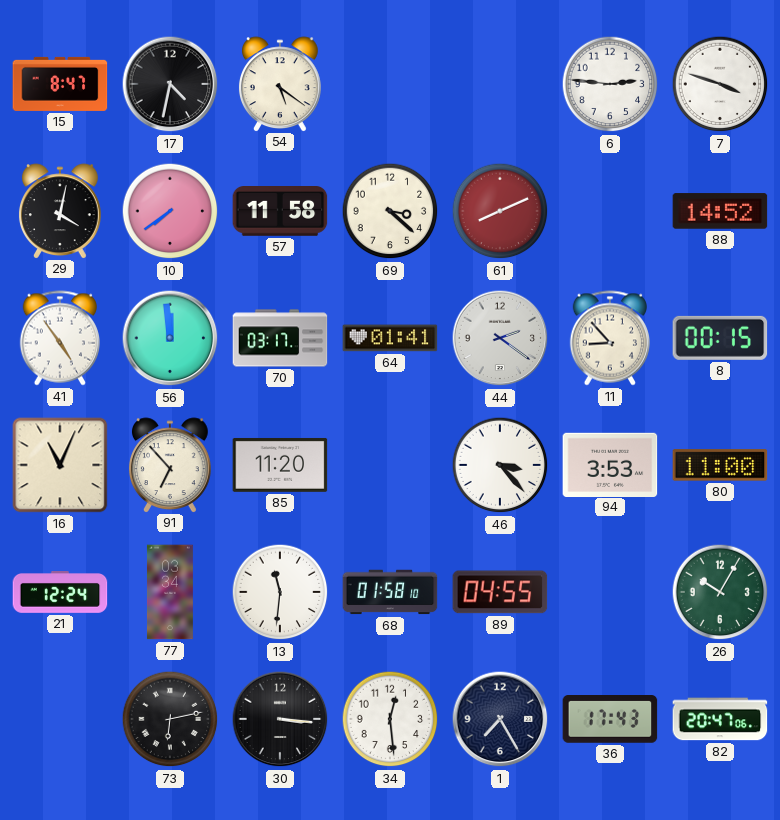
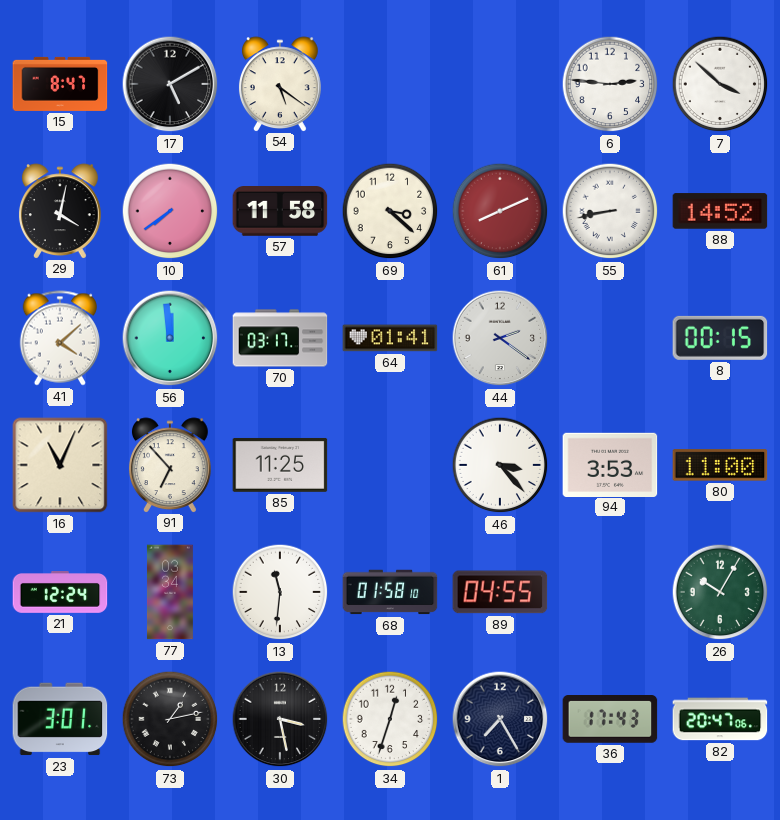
17: 4:32 -> 5:10 (170, 84)
7: 3:48 -> 3:52 (720, 84)
55: none -> 8:43 (610, 211)
41: 4:54 -> 4:08 (59, 338)
11: 8:53 -> none (609, 338)
85: 11:20 -> 11:25 (280, 465)
23: none -> 3:01 (60, 719)
73: 6:13 -> 1:13 (170, 719)
30: 3:16 -> 3:28 (280, 719)
34: 12:29 -> 12:33 (390, 719)
